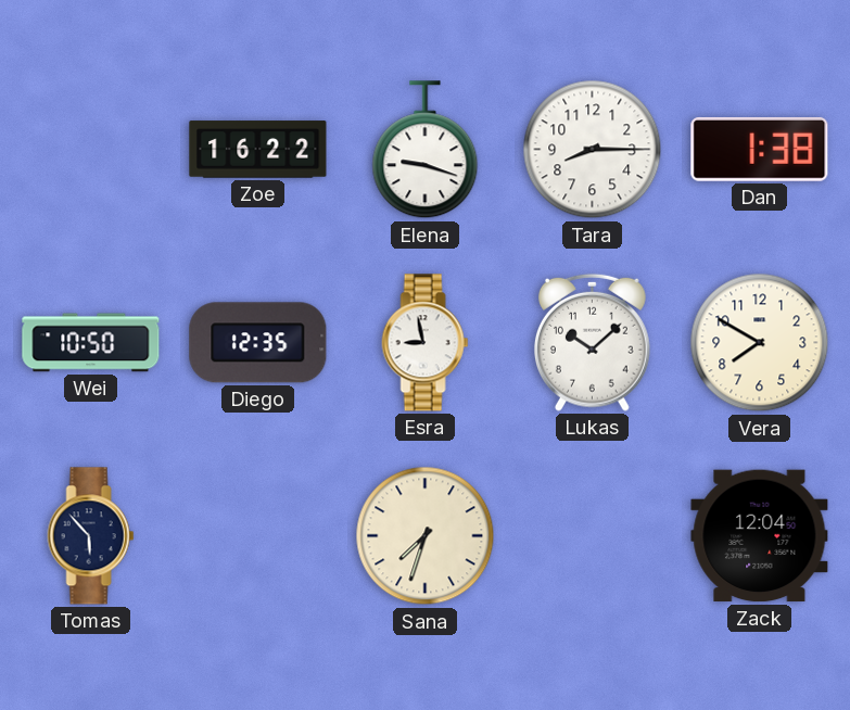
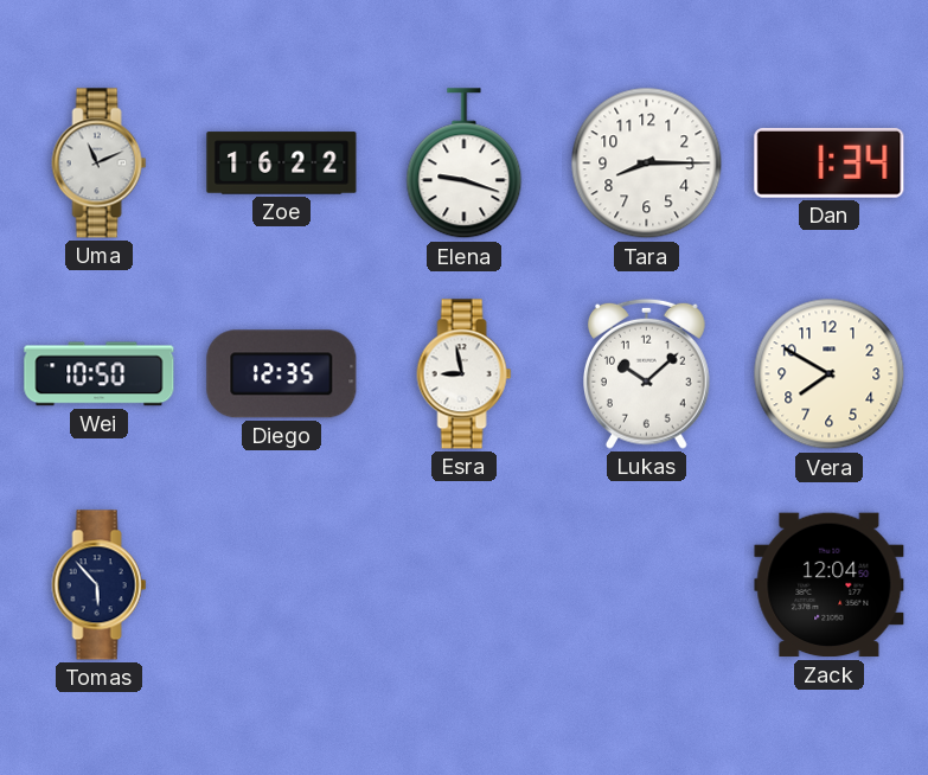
Uma: none -> 11:11 (100, 164)
Dan: 1:38 -> 1:34 (830, 162)
Sana: 7:33 -> none (426, 536)
